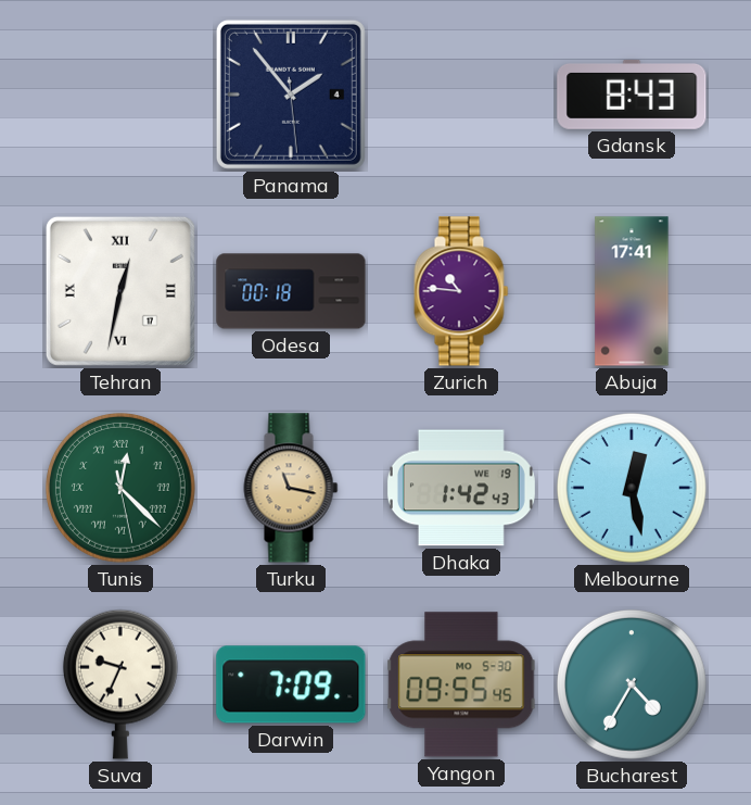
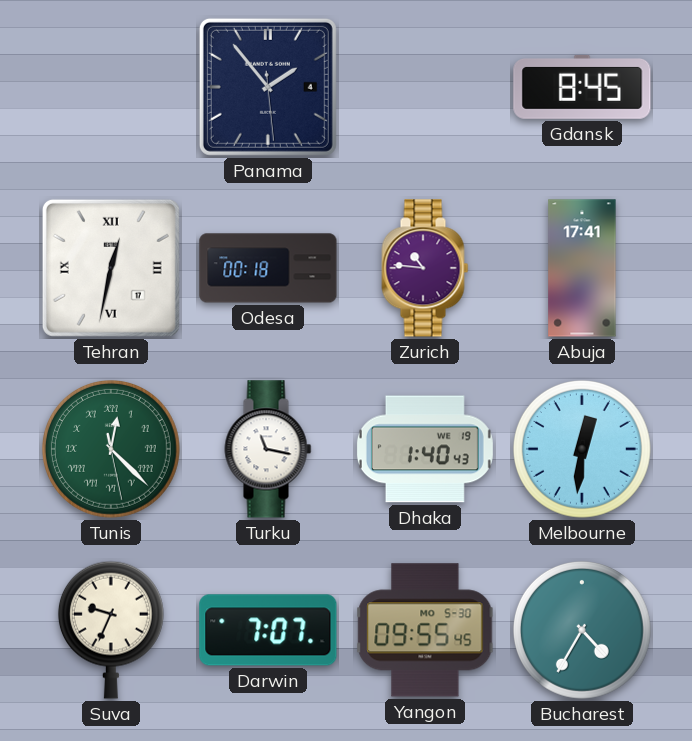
Gdansk: 8:43 -> 8:45 (582, 87)
Turku dial: champagne -> white (268, 449)
Dhaka: 1:42 -> 1:40 (425, 449)
Melbourne: 12:28 -> 12:31 (582, 449)
Darwin: 7:09 -> 7:07 (268, 630)
